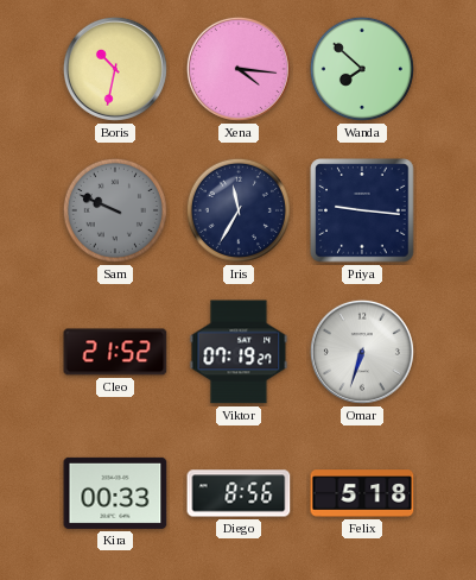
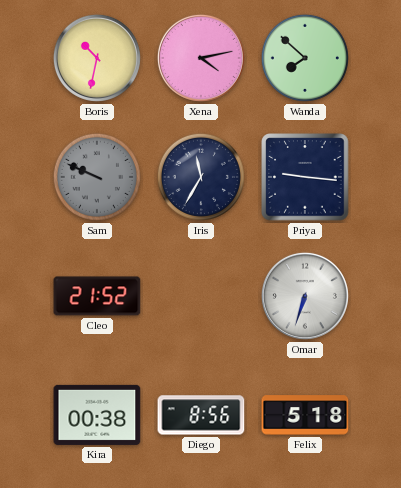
Xena: 4:16 -> 4:13 (201, 58)
Viktor: 07:19 -> none (239, 352)
Kira: 00:33 -> 00:38 (97, 415)
